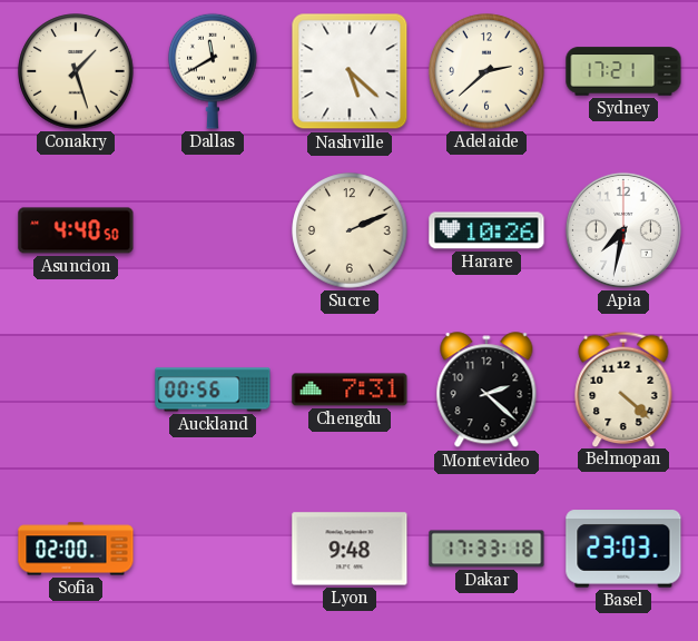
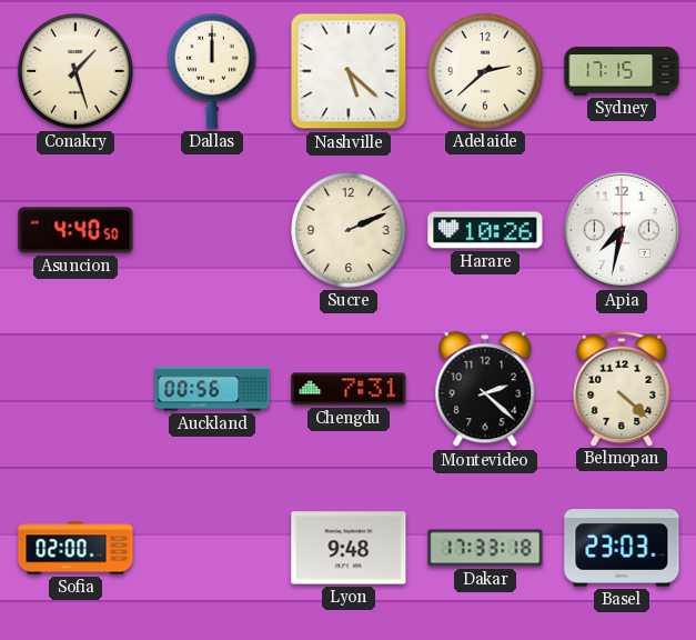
Dallas: 11:40 -> 12:00 (212, 71)
Sydney: 17:21 -> 17:15 (622, 71)
